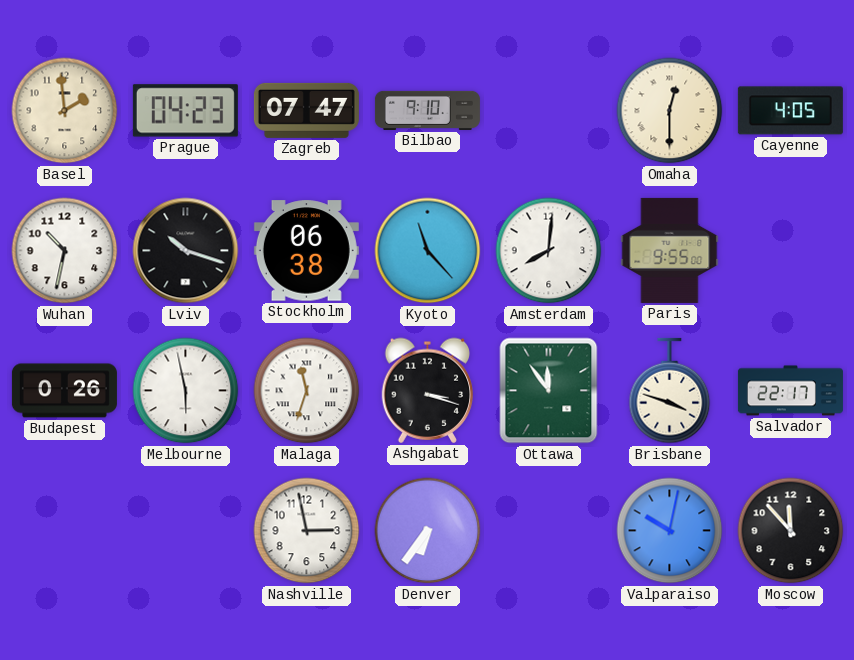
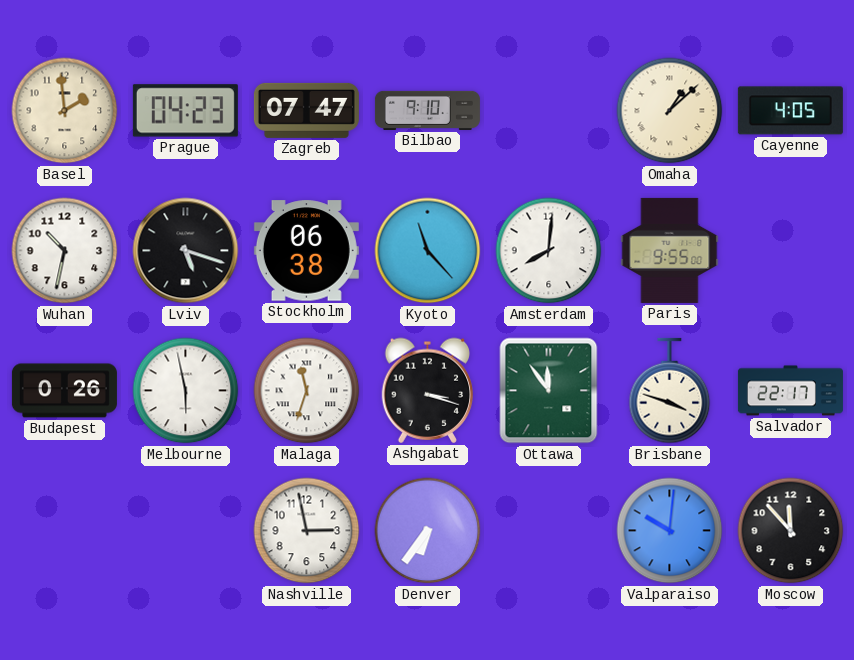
Omaha: 12:30 -> 1:08 (670, 111)
Lviv: 10:18 -> 5:18 (186, 251)
Valparaiso: 10:02 -> 10:01 (670, 531)
